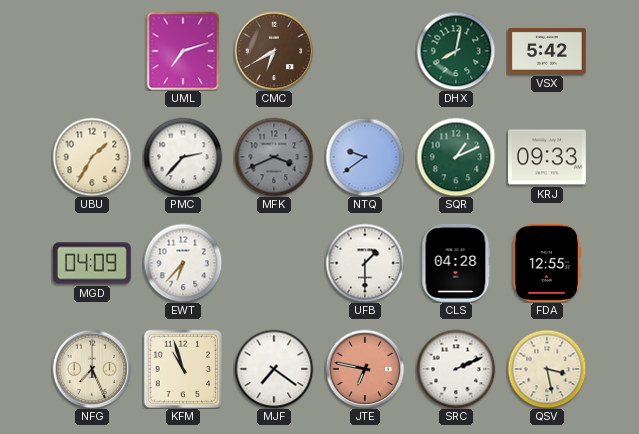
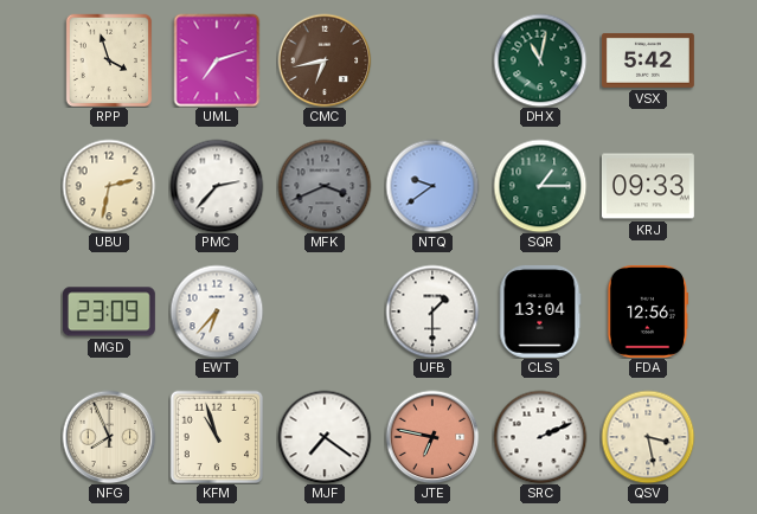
RPP: none -> 3:57 (109, 60)
CMC: 6:40 -> 6:43 (325, 60)
DHX: 8:02 -> 11:02 (540, 60)
UBU: 1:35 -> 2:32 (109, 186)
SQR: 1:11 -> 1:15 (540, 186)
MGD: 04:09 -> 23:09 (109, 311)
CLS: 04:28 -> 13:04 (540, 311)
FDA: 12:55 -> 12:56 (648, 311)
NFG: 7:26 -> 7:56 (109, 437)
